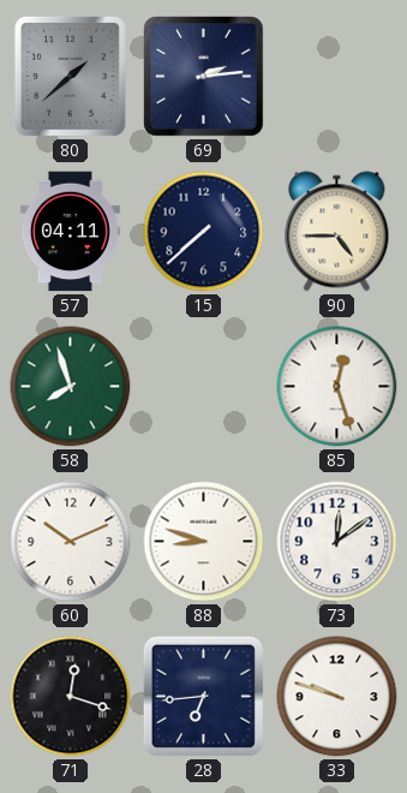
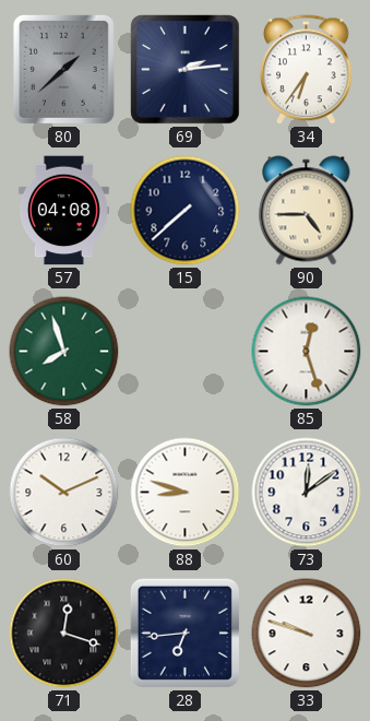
34: none -> 6:36 (307, 70)
57: 04:11 -> 04:08 (63, 211)
